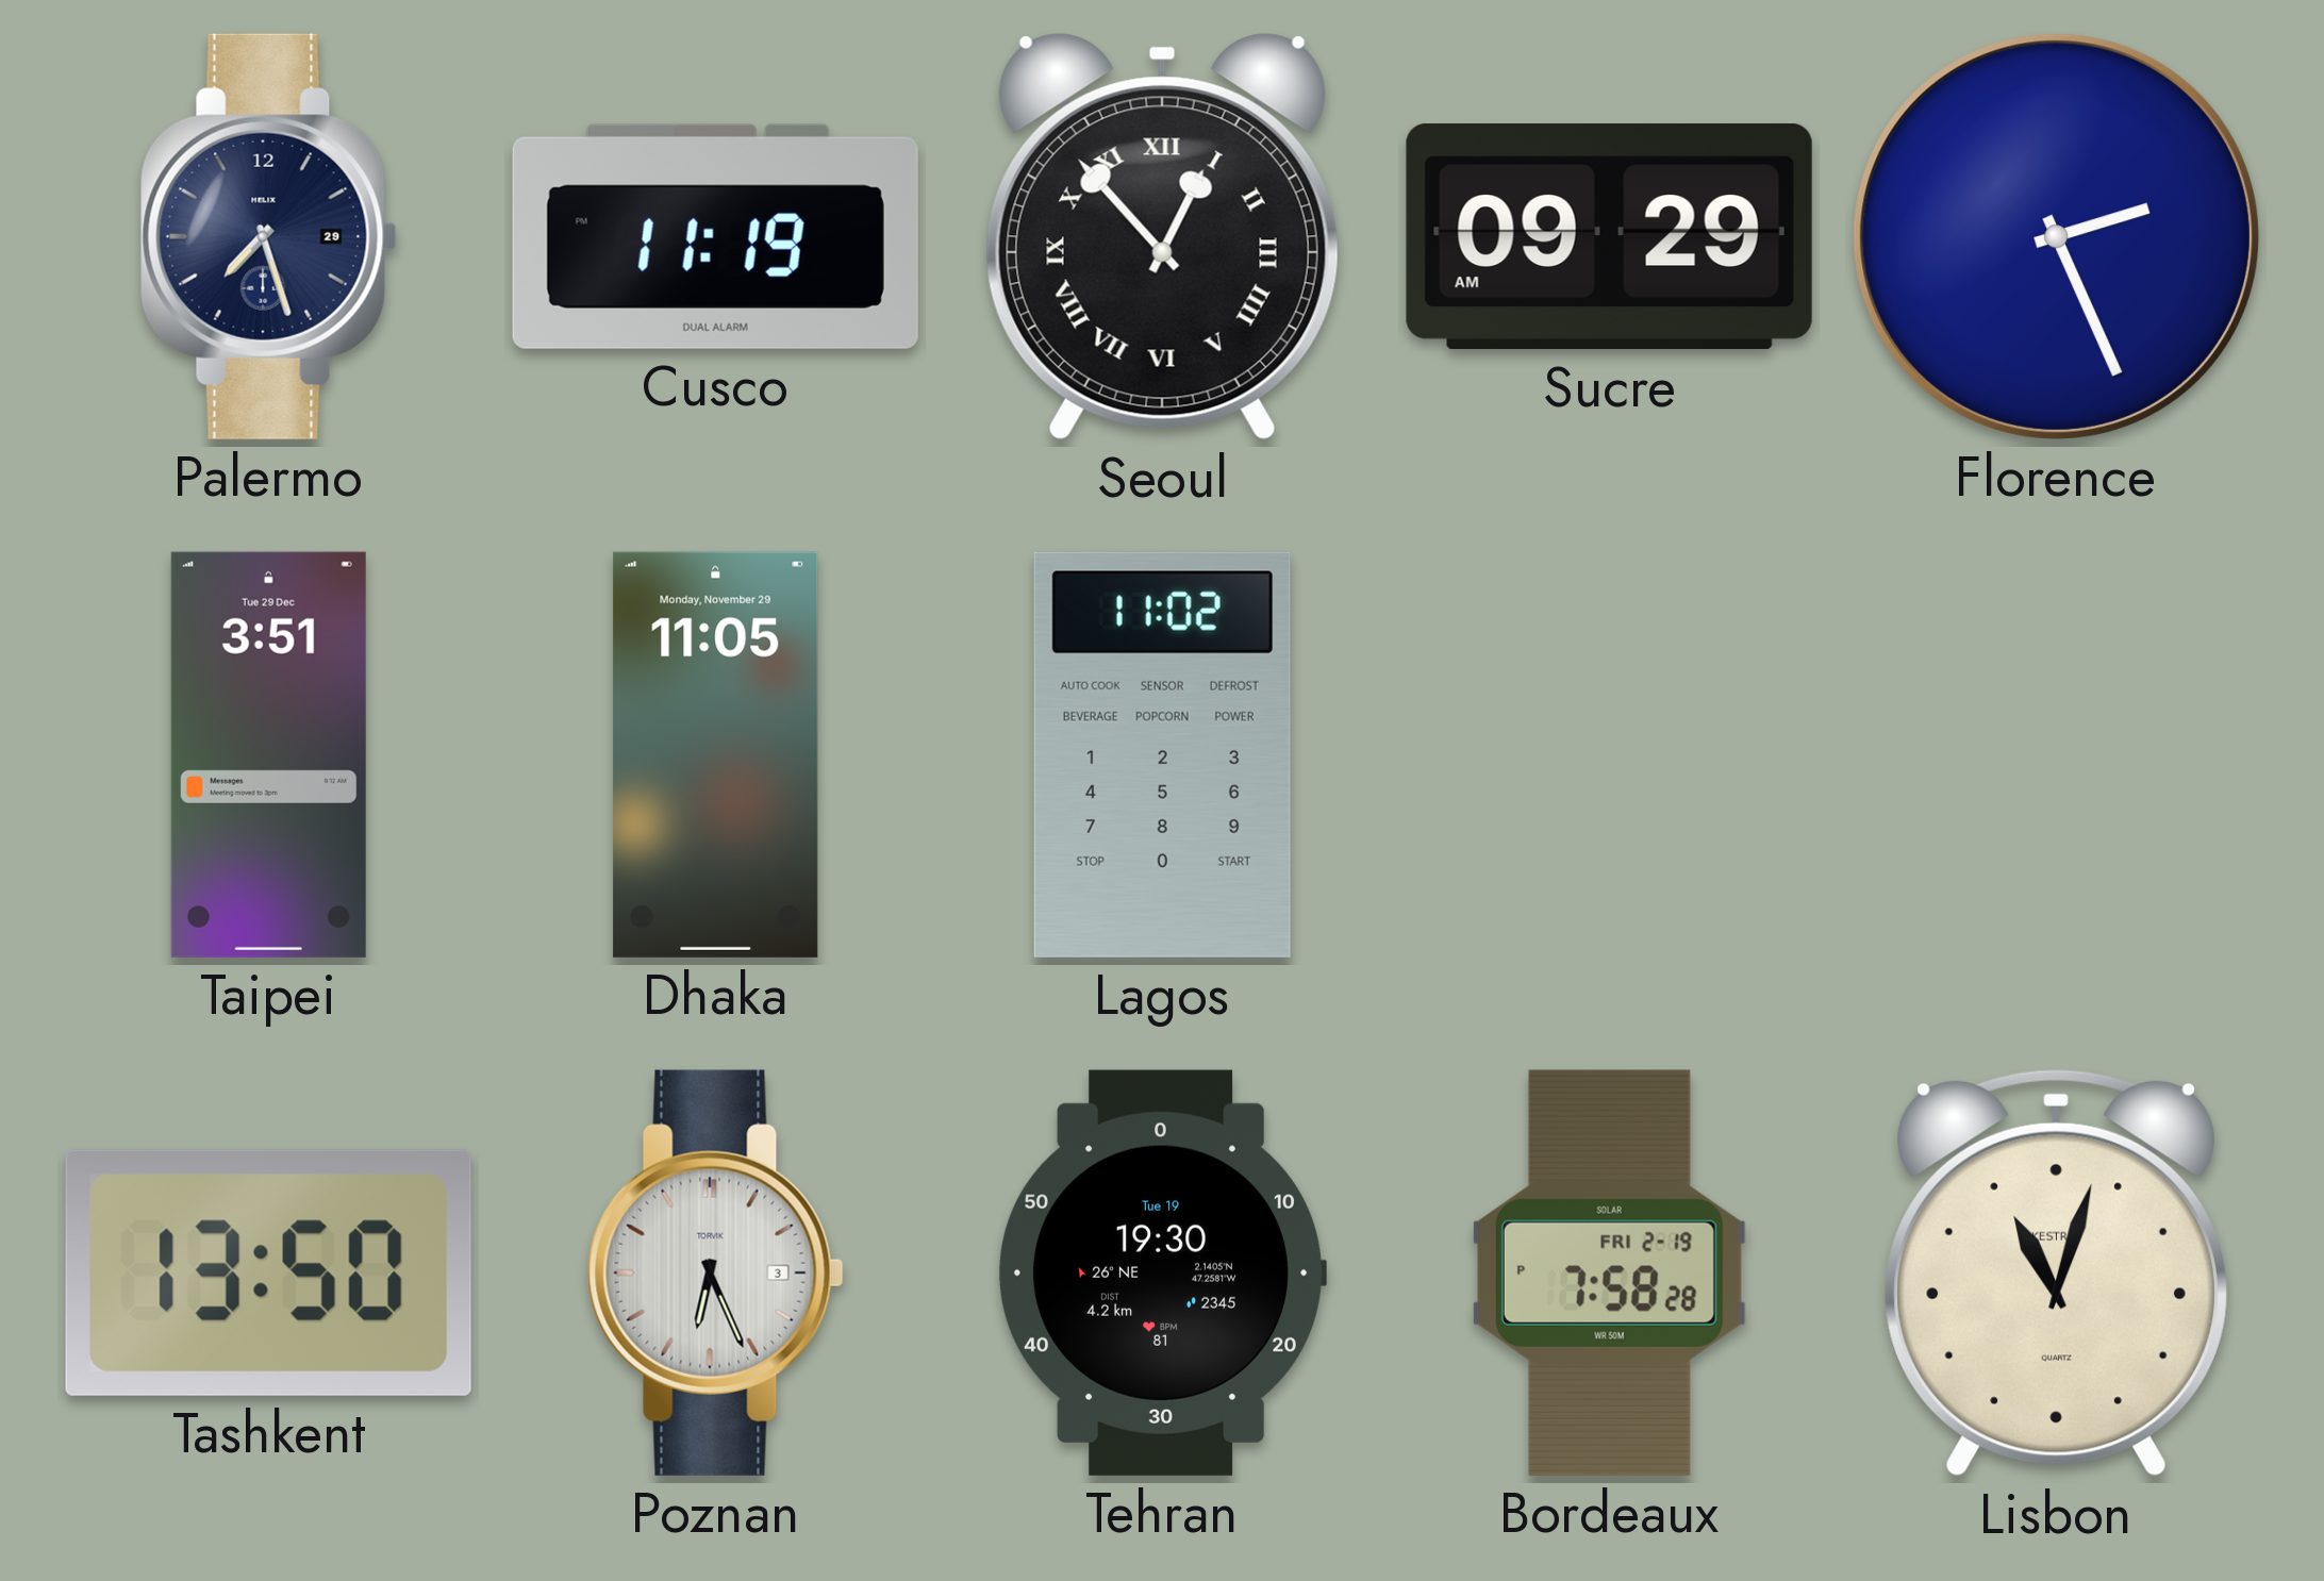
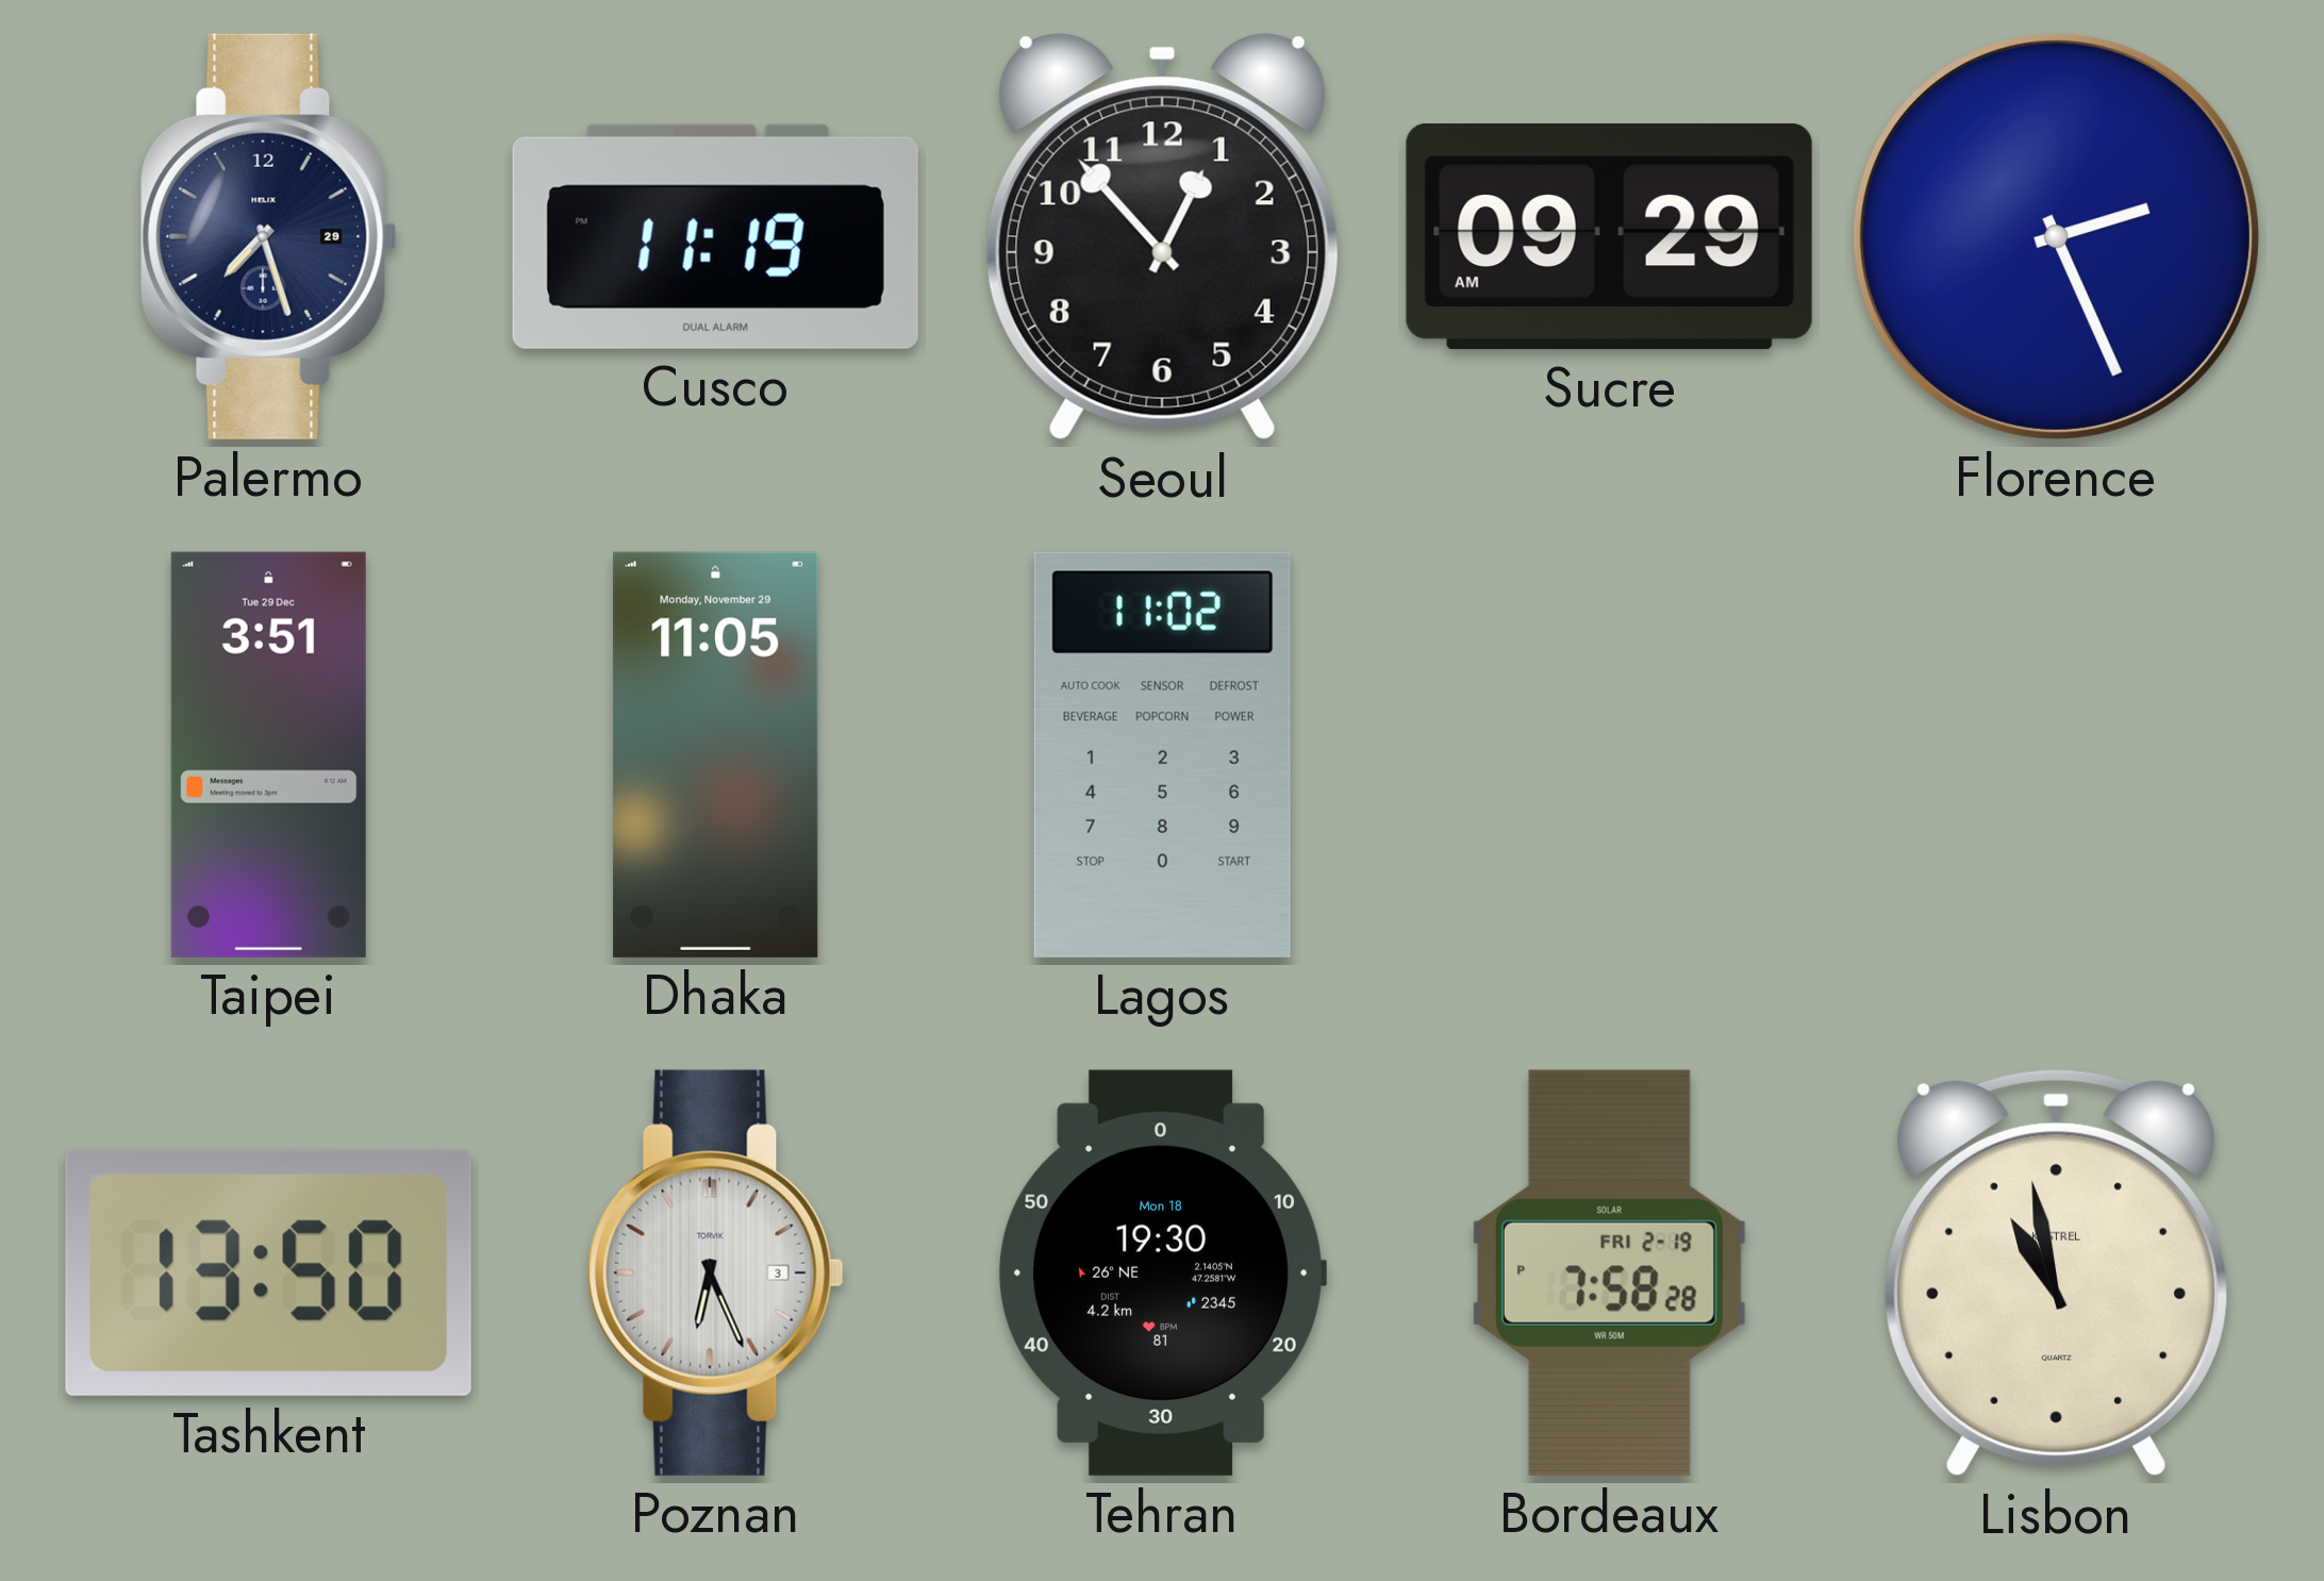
Seoul numerals: Roman -> Arabic (1162, 237)
Tehran date: Tue 19 -> Mon 18 (1161, 1272)
Lisbon: 11:03 -> 10:58 (2056, 1272)
